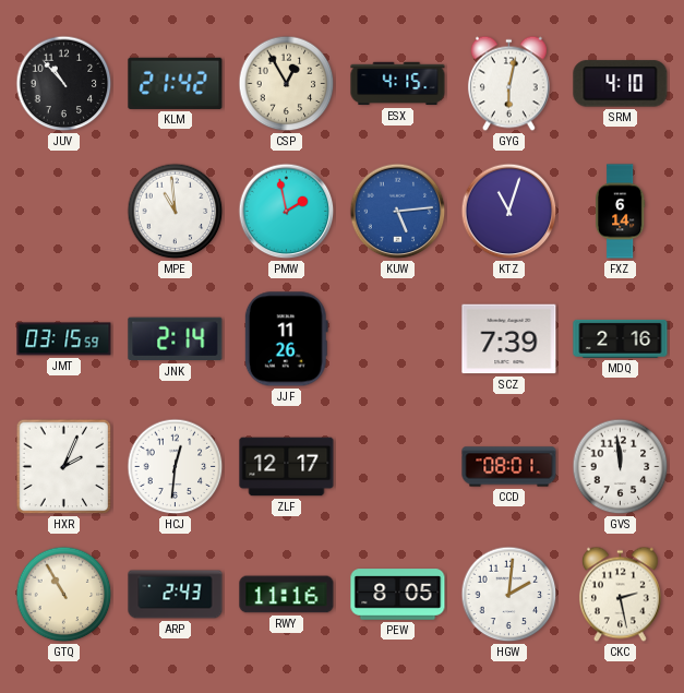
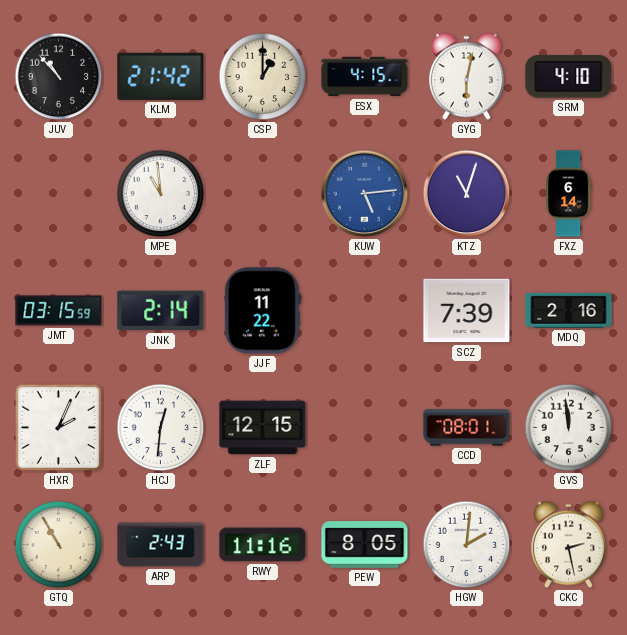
CSP: 12:55 -> 1:00 (263, 77)
PMW: 1:58 -> none (287, 212)
JJF: 11:26 -> 11:22 (262, 311)
ZLF: 12:17 -> 12:15 (263, 428)
